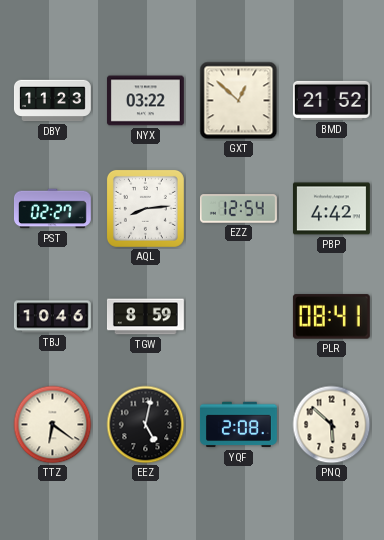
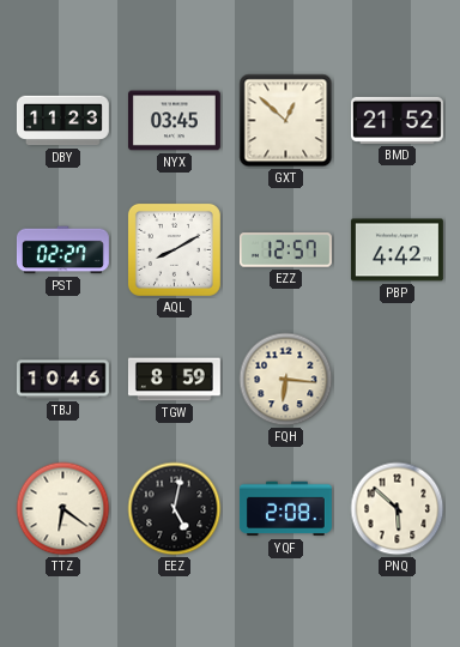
NYX: 03:22 -> 03:45 (174, 121)
AQL: 8:14 -> 8:10 (174, 249)
EZZ: 12:54 -> 12:57 (285, 250)
FQH: none -> 6:16 (286, 380)
PLR: 08:41 -> none (331, 317)
